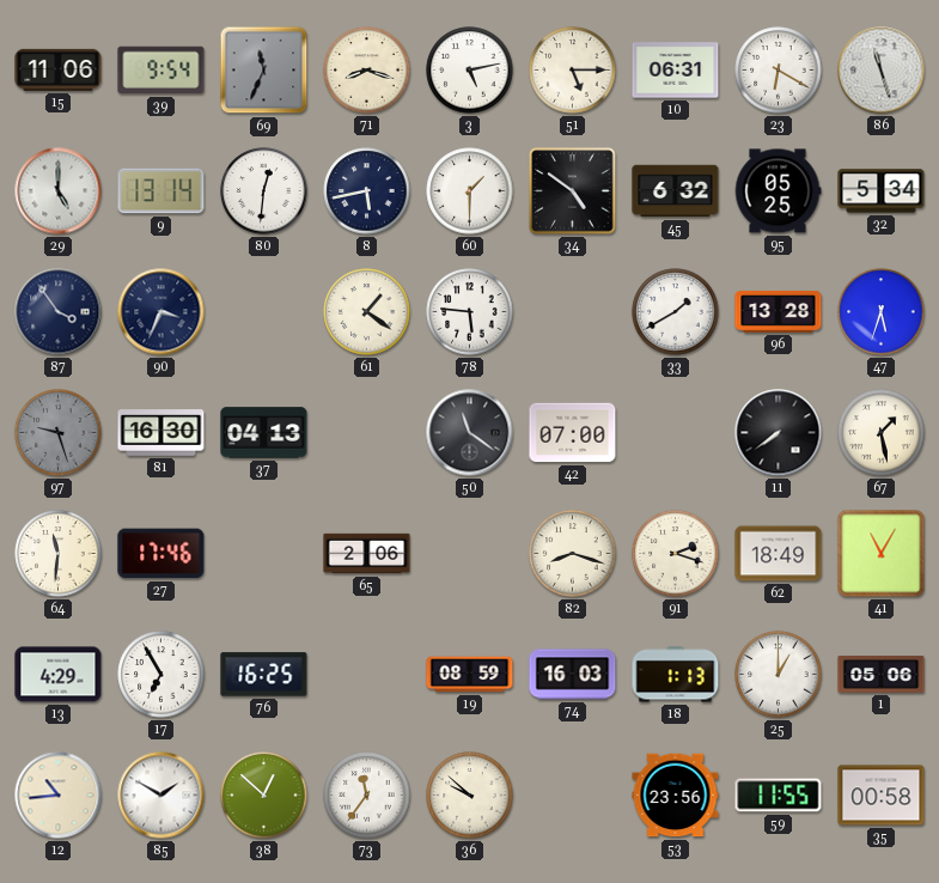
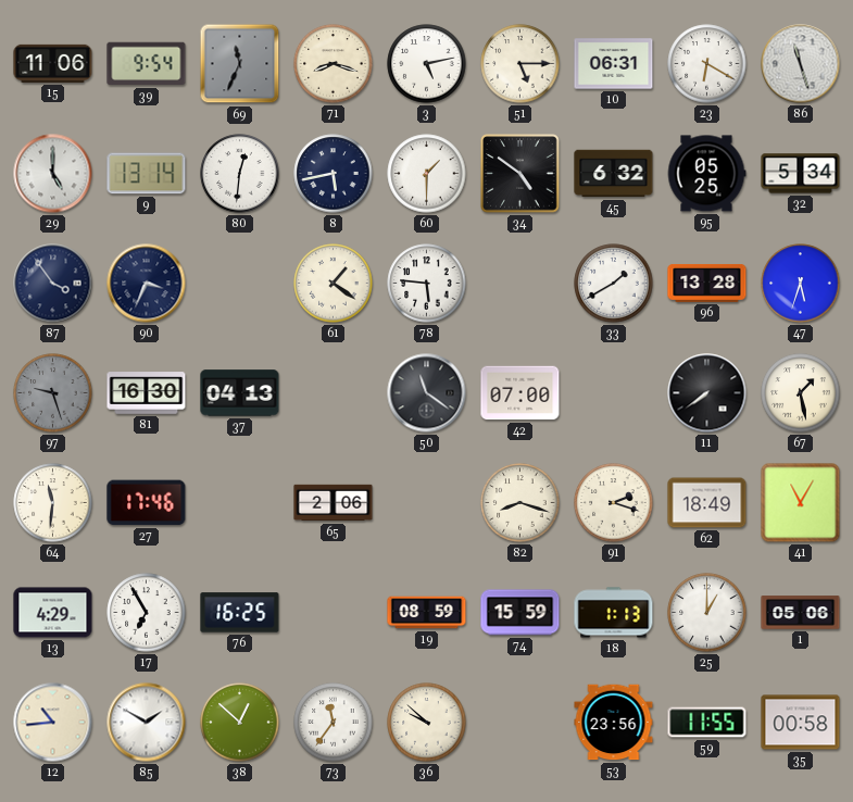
74: 16:03 -> 15:59 (520, 613)
